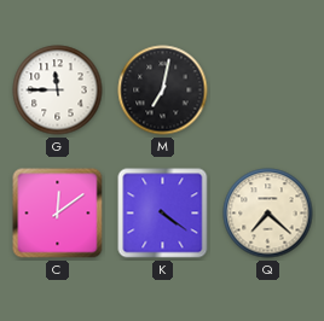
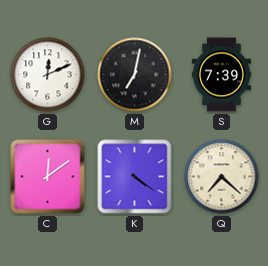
G: 11:45 -> 12:11 (48, 75)
S: none -> 7:39 (221, 75)
